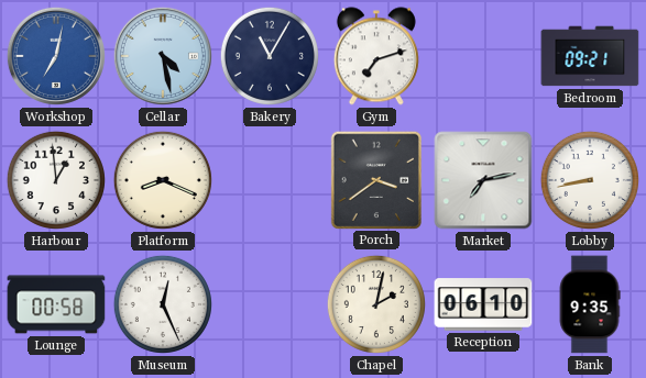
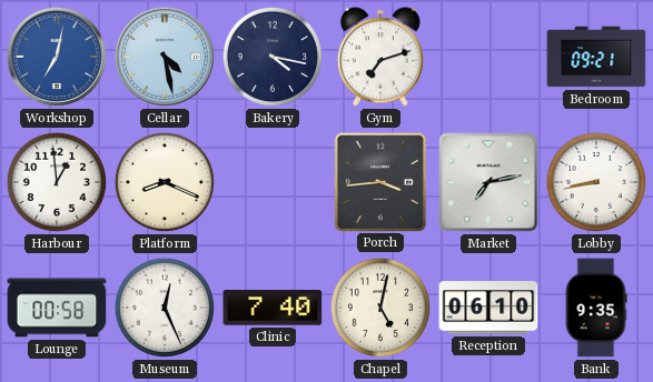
Bakery: 11:05 -> 4:17 (273, 57)
Porch: 3:39 -> 3:44 (379, 181)
Clinic: none -> 7:40 (273, 308)
Chapel: 2:02 -> 5:02 (380, 308)
